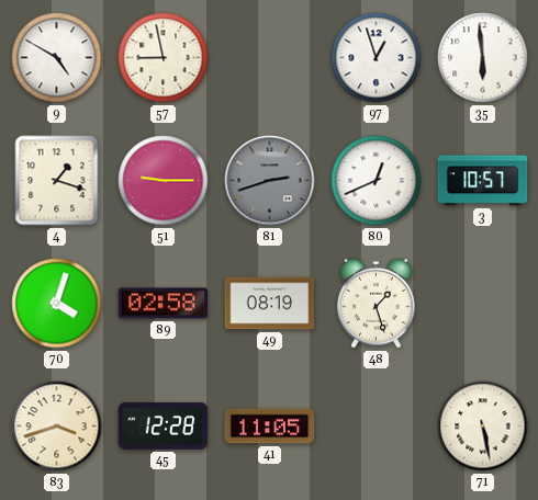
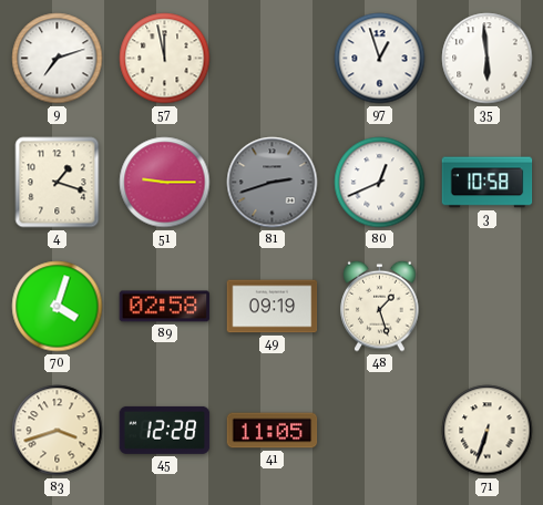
9: 4:50 -> 7:12 (58, 59)
57: 8:58 -> 11:58 (165, 59)
3: 10:57 -> 10:58 (488, 183)
49: 08:19 -> 09:19 (273, 307)
71: 5:28 -> 6:33 (488, 431)
